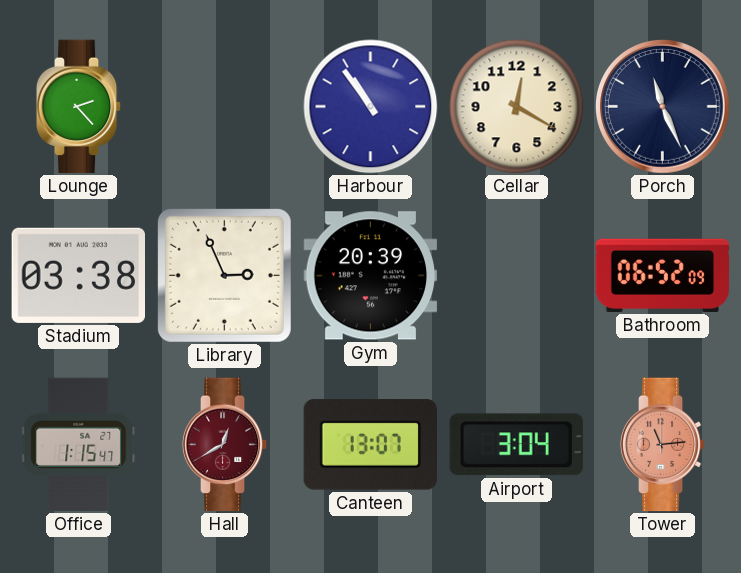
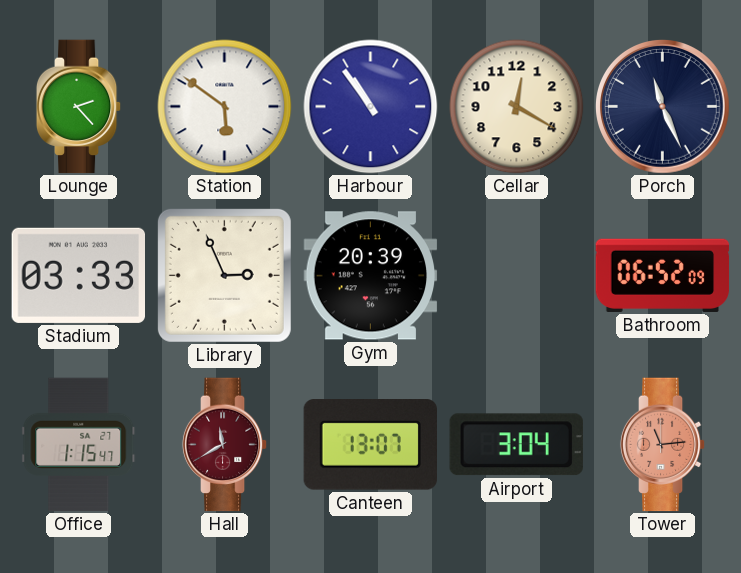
Station: none -> 5:51 (225, 107)
Stadium: 03:38 -> 03:33 (78, 275)
Hall: 12:40 -> 11:40 (225, 445)
